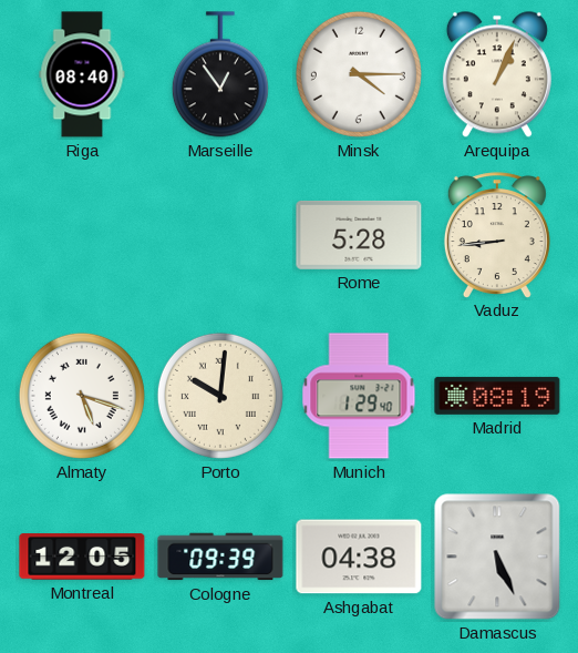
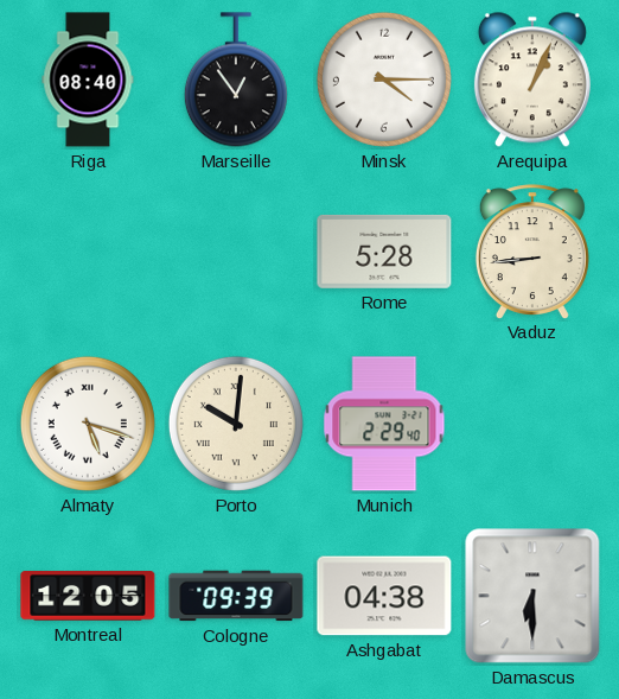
Munich: 1:29 -> 2:29 (384, 424)
Madrid: 08:19 -> none (497, 396)
Damascus: 5:26 -> 6:30 (532, 596)
